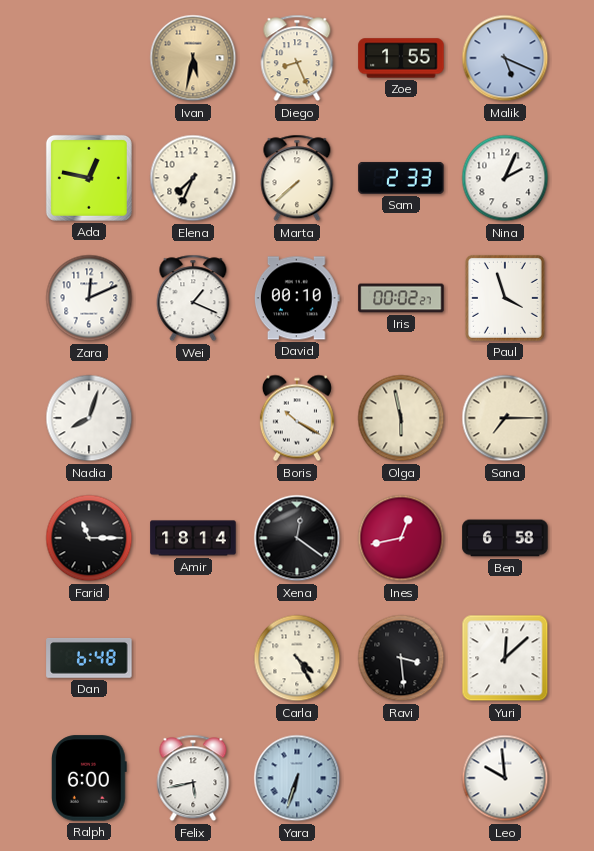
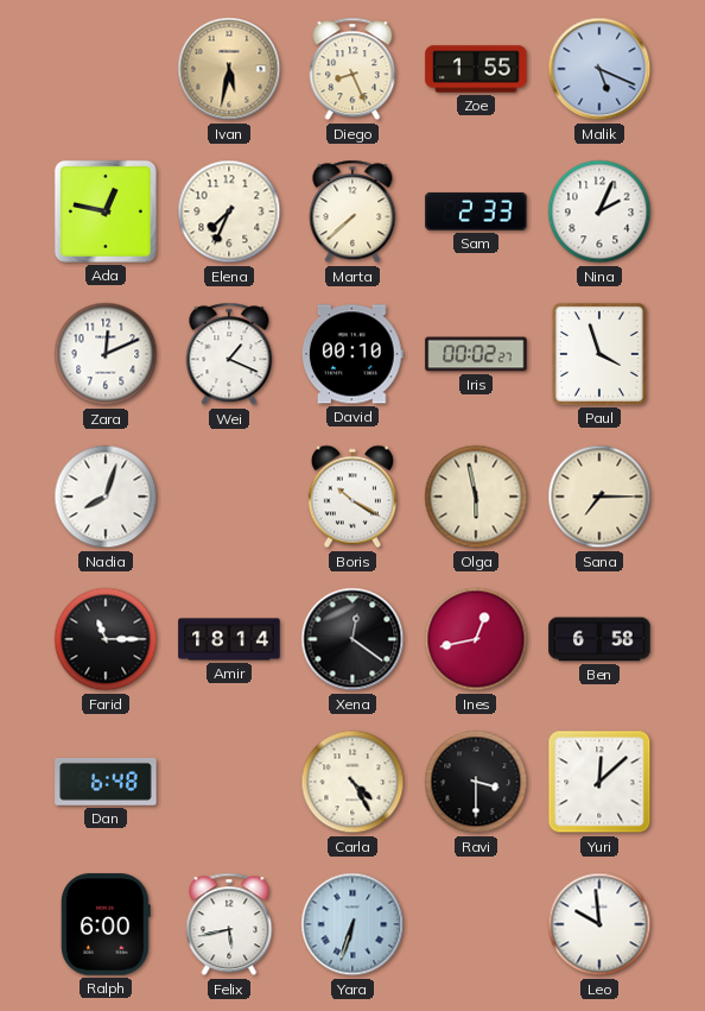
Ravi: 3:29 -> 3:30 (476, 782)
